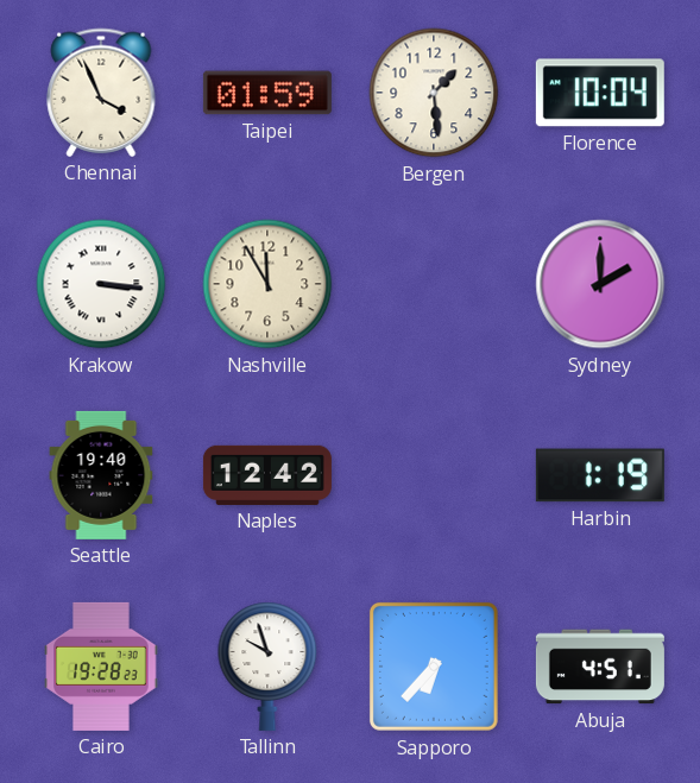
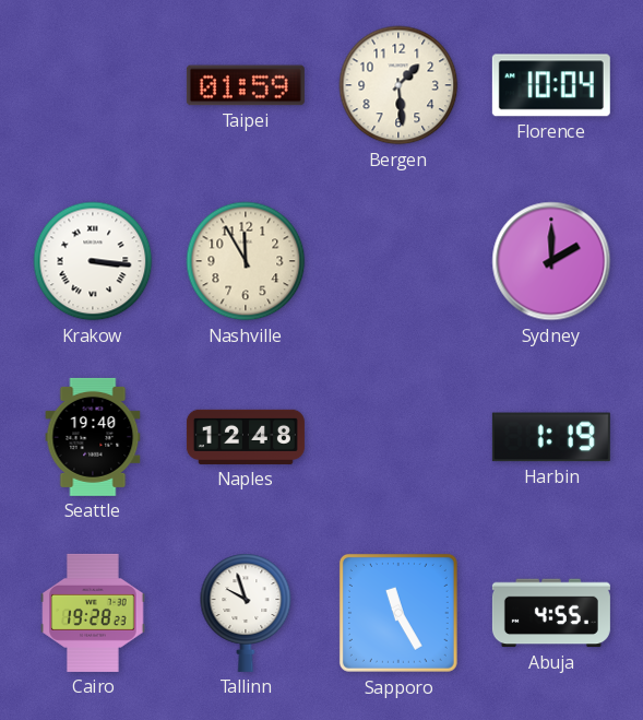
Chennai: 3:56 -> none (101, 93)
Naples: 12:42 -> 12:48 (246, 437)
Sapporo: 6:37 -> 11:25 (398, 613)
Abuja: 4:51 -> 4:55 (551, 613)
